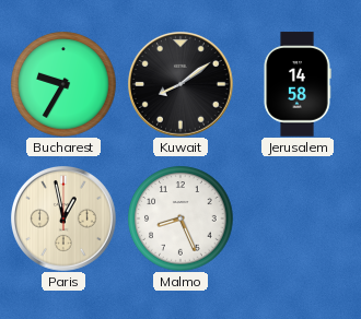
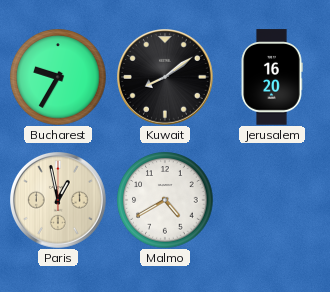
Jerusalem: 14:58 -> 16:20 (272, 77)
Malmo: 8:26 -> 4:40 (165, 200)
